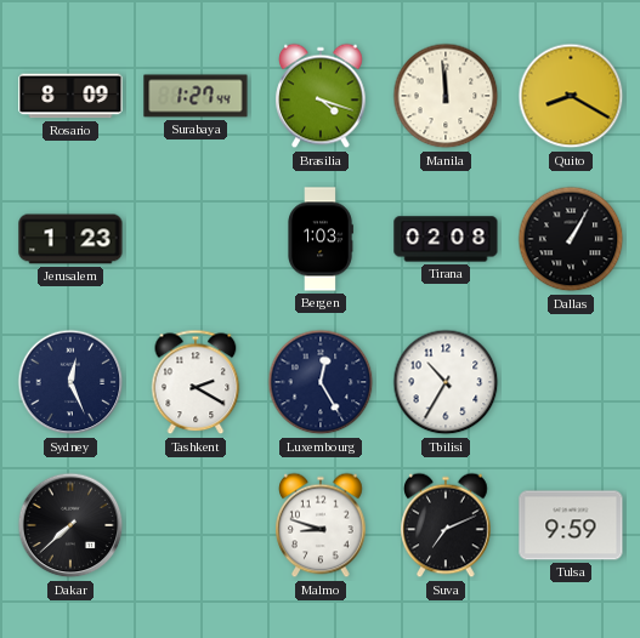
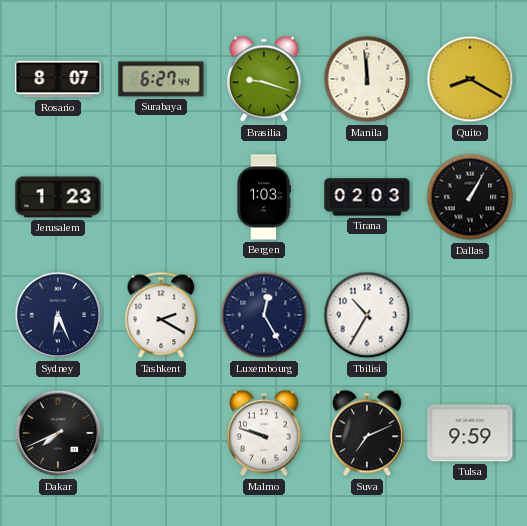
Rosario: 8:09 -> 8:07 (58, 79)
Surabaya: 1:27 -> 6:27 (161, 79)
Brasilia: 4:18 -> 9:18 (264, 79)
Tirana: 02:08 -> 02:03 (367, 197)
Sydney: 12:26 -> 6:26 (58, 315)
Dakar: 7:38 -> 7:41 (58, 433)
Malmo: 8:48 -> 9:48 (264, 433)
